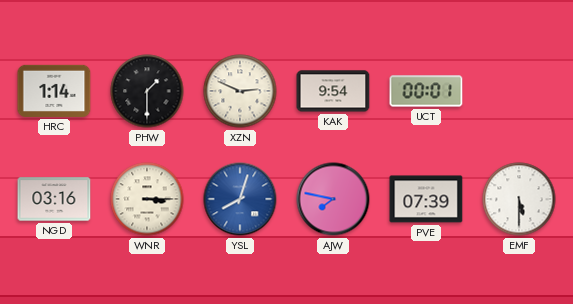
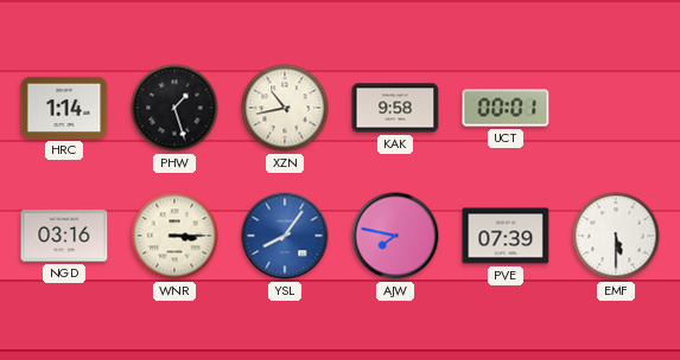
PHW: 1:30 -> 1:27 (174, 108)
XZN: 2:49 -> 10:43 (285, 108)
KAK: 9:54 -> 9:58 (395, 108)
YSL: 8:03 -> 8:06 (285, 236)
